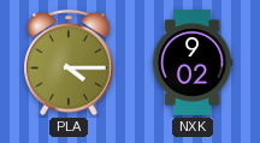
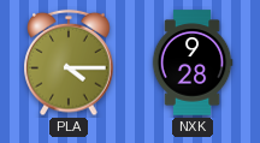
NXK: 9:02 -> 9:28 (193, 62)
